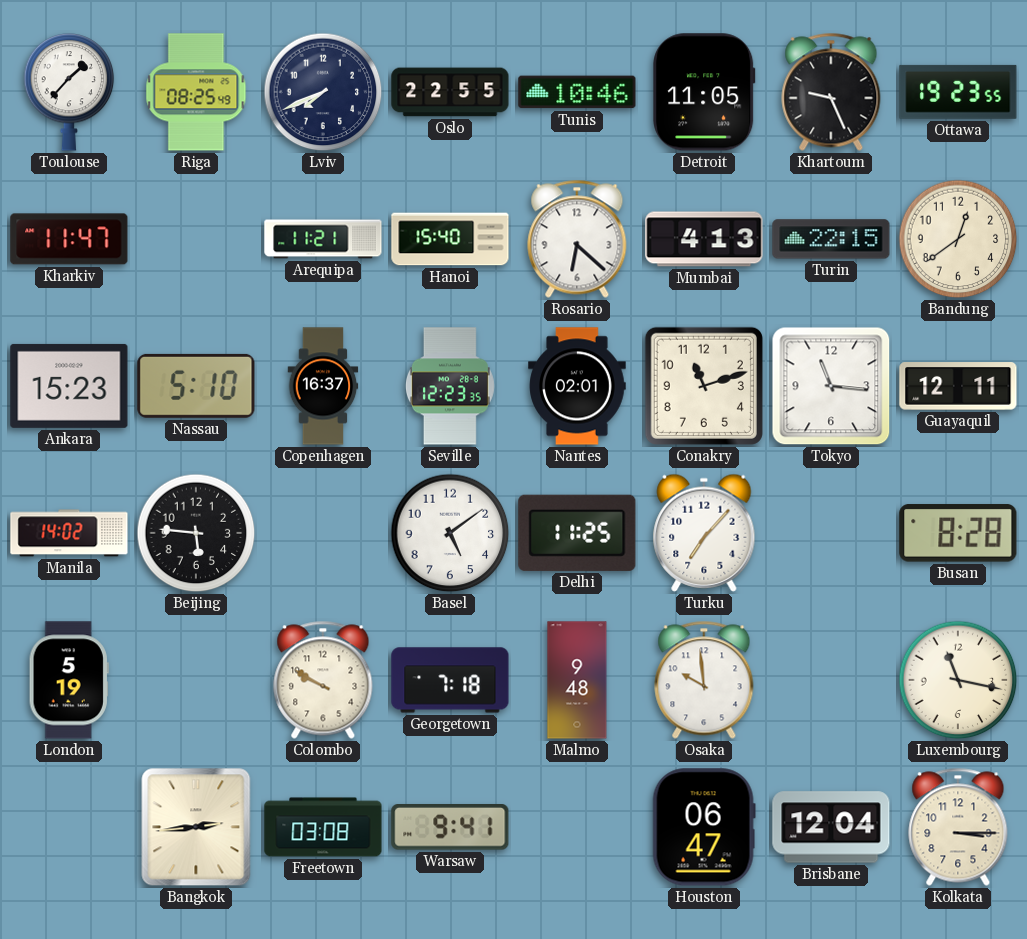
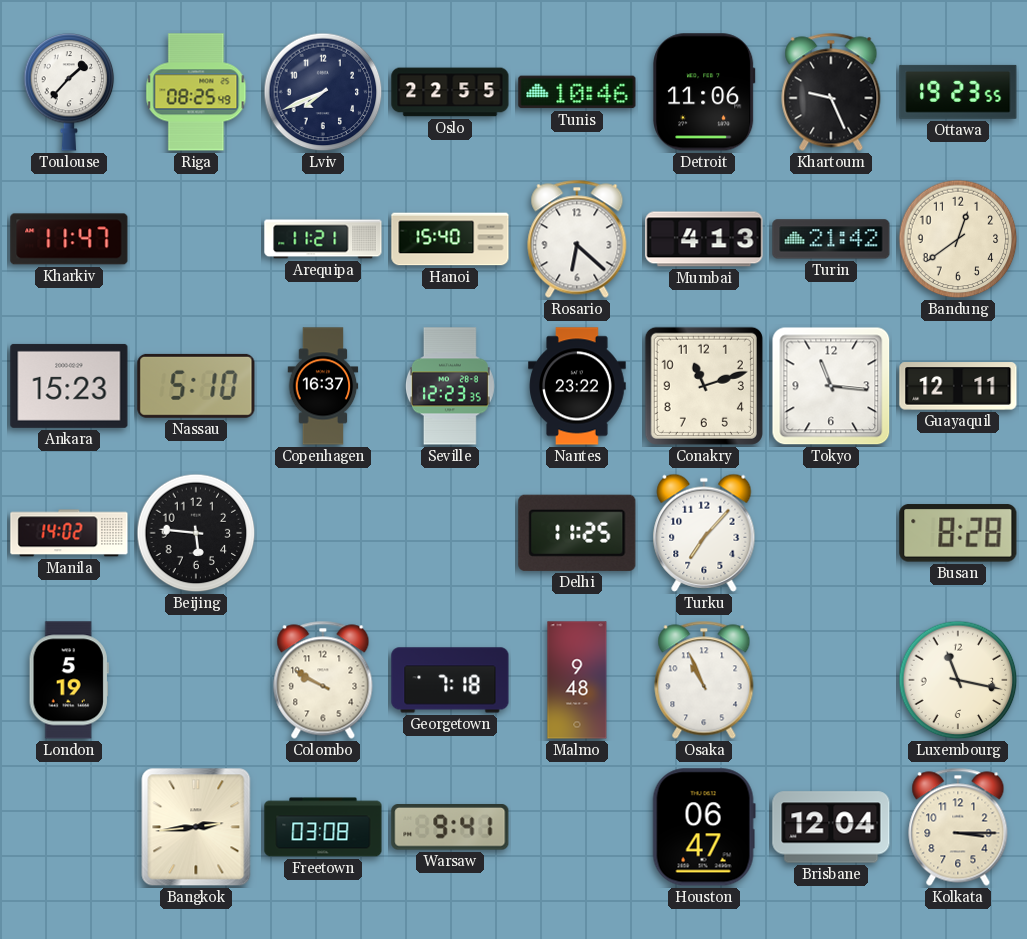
Detroit: 11:05 -> 11:06 (704, 92)
Turin: 22:15 -> 21:42 (831, 239)
Nantes: 02:01 -> 23:22 (577, 386)
Basel: 5:09 -> none (450, 533)
Osaka: 9:59 -> 10:56 (704, 680)
